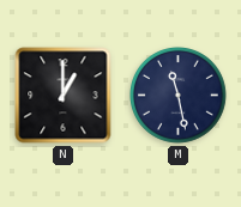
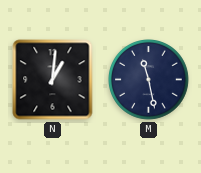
N: 1:00 -> 1:01 (53, 80)
